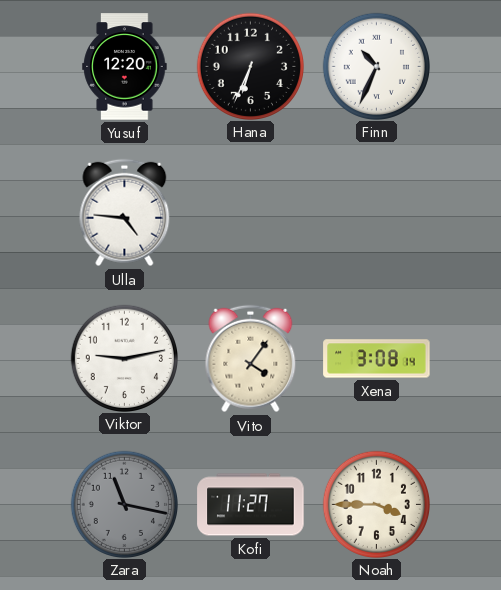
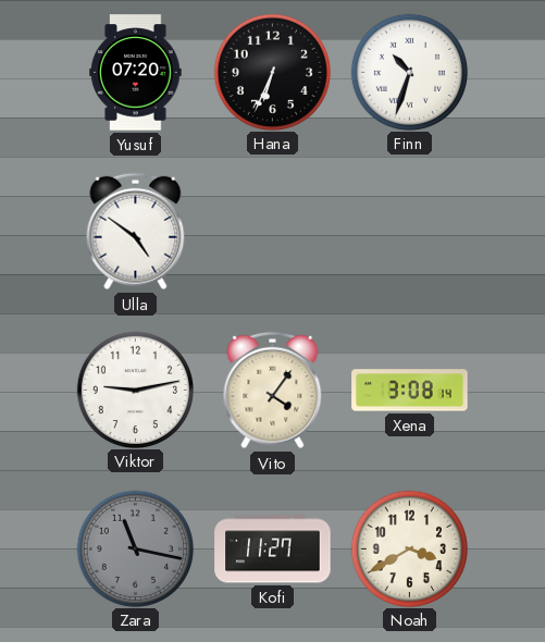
Yusuf: 12:20 -> 07:20 (136, 73)
Finn: 10:34 -> 10:33 (409, 72)
Ulla: 4:46 -> 4:51 (136, 232)
Noah: 3:45 -> 3:40 (409, 548)
